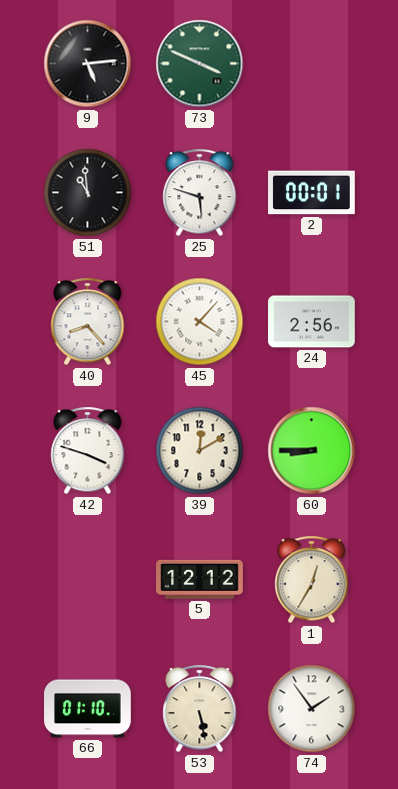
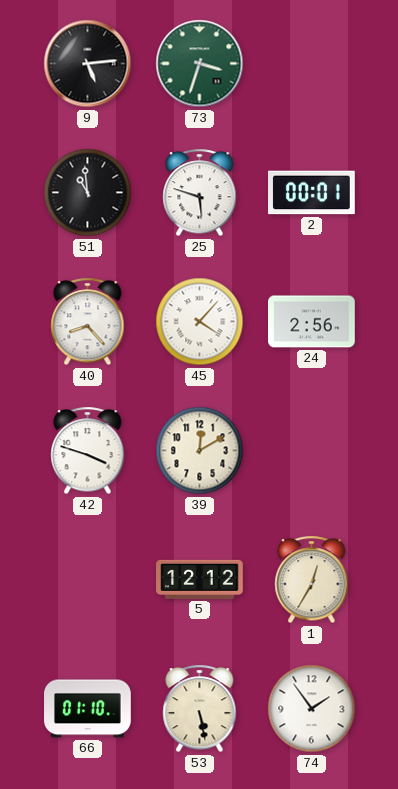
73: 3:49 -> 3:33 (200, 64)
60: 8:45 -> none (312, 451)
